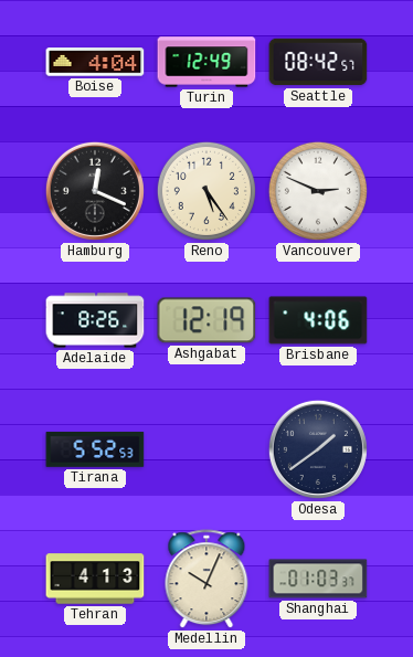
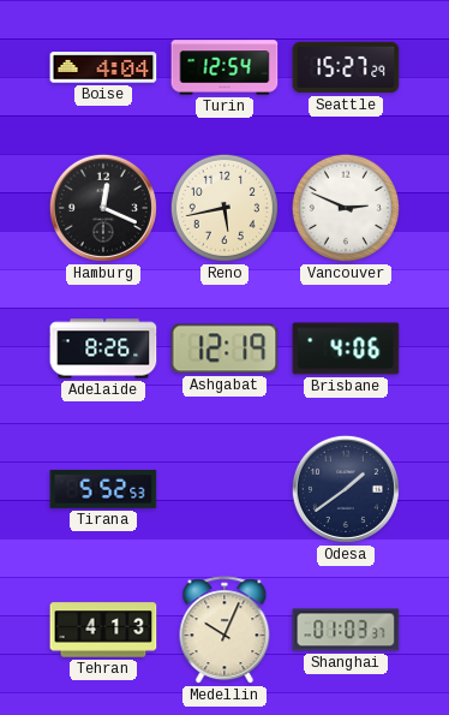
Turin: 12:49 -> 12:54 (224, 67)
Seattle: 08:42 -> 15:27 (346, 67)
Reno: 5:24 -> 5:43 (224, 208)
